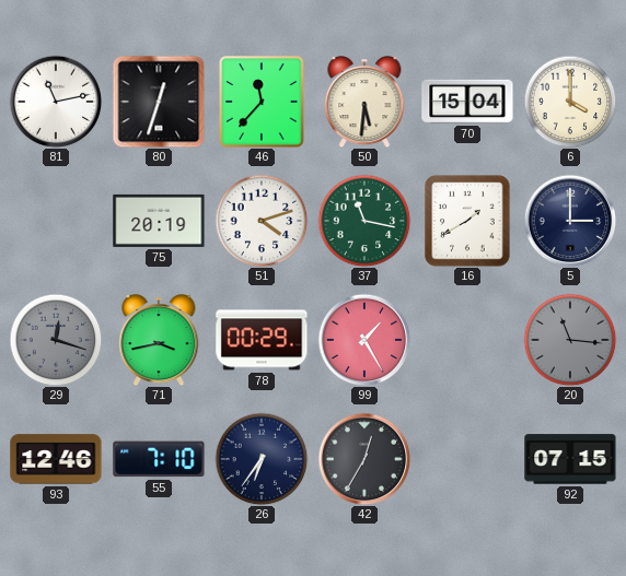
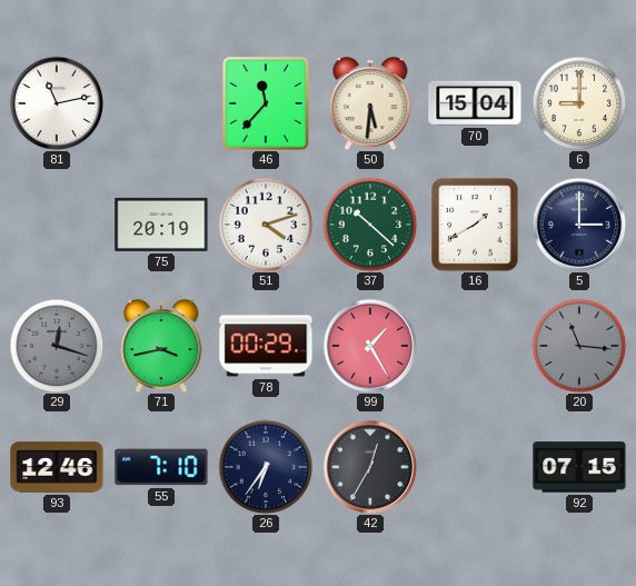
80: 12:33 -> none (159, 102)
6: 4:00 -> 9:00 (579, 103)
37: 11:17 -> 10:22 (370, 225)
